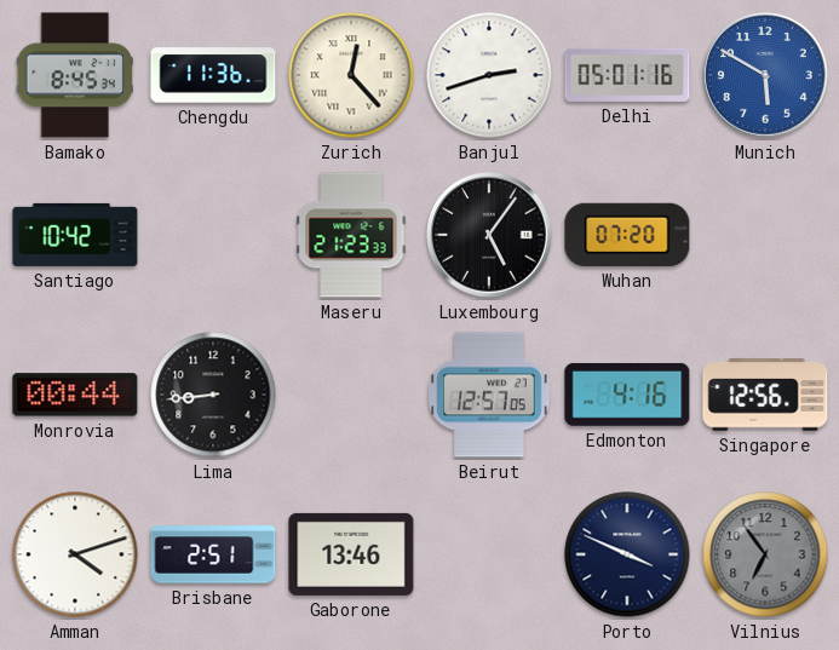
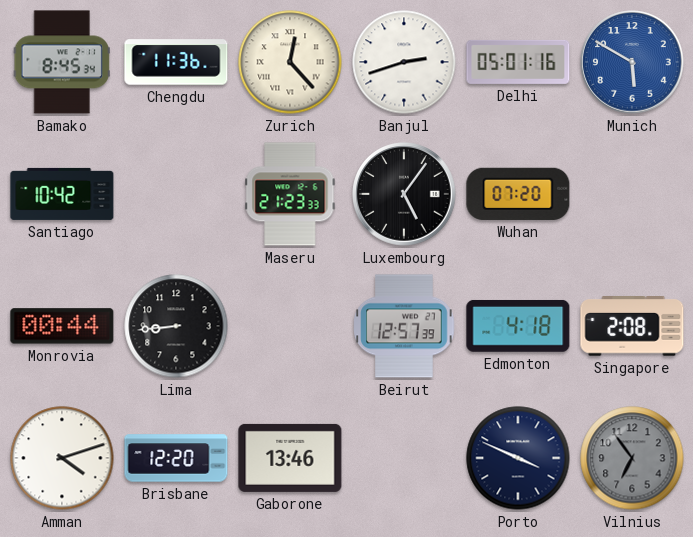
Beirut: 12:57:05 -> 12:57:39 (404, 326)
Edmonton: 4:16 -> 4:18 (518, 326)
Singapore: 12:56 -> 2:08 (632, 326)
Brisbane: 2:51 -> 12:20 (176, 458)
